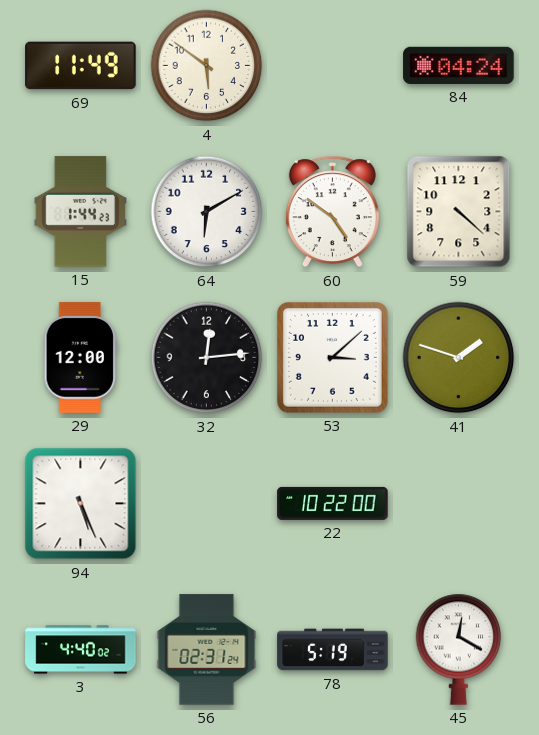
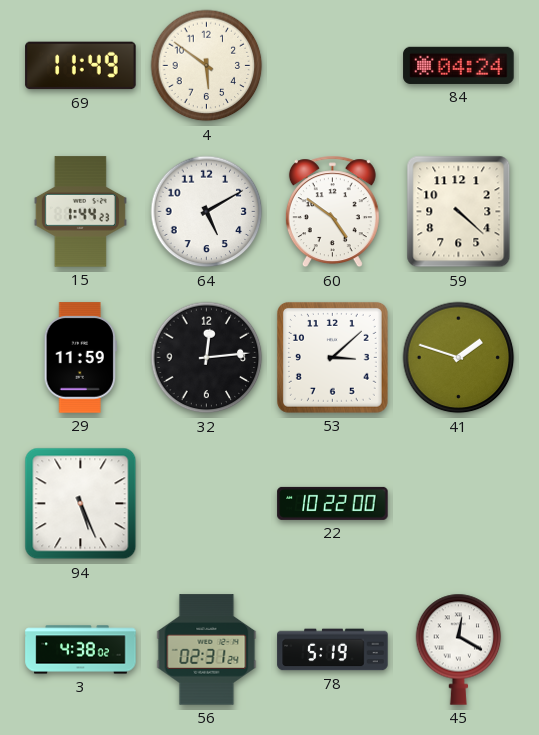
64: 6:10 -> 5:10 (207, 212)
29: 12:00 -> 11:59 (80, 358)
3: 4:40 -> 4:38 (81, 650)
